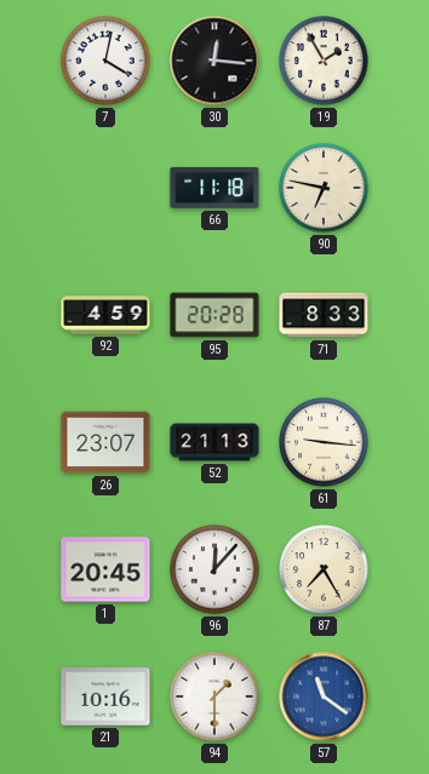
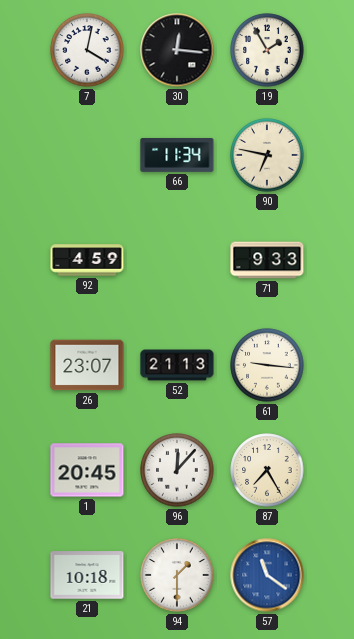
66: 11:18 -> 11:34 (177, 155)
95: 20:28 -> none (215, 315)
71: 8:33 -> 9:33 (267, 260)
21: 10:16 -> 10:18 (87, 575)
